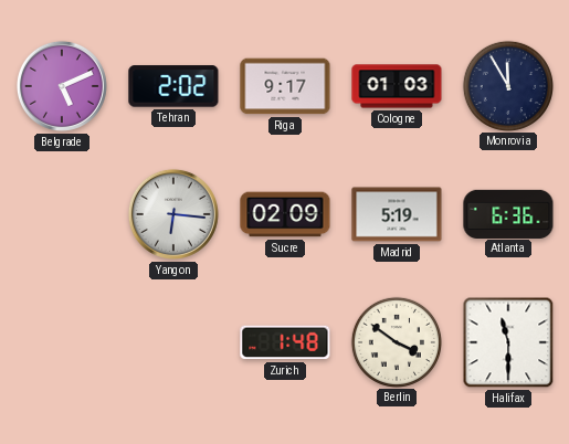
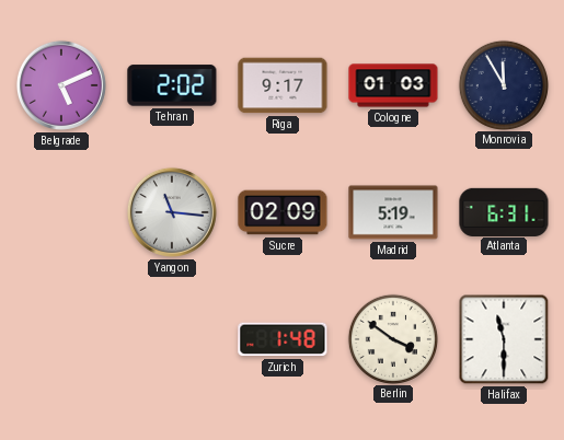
Yangon: 6:16 -> 11:16 (172, 212)
Atlanta: 6:36 -> 6:31 (504, 211)
